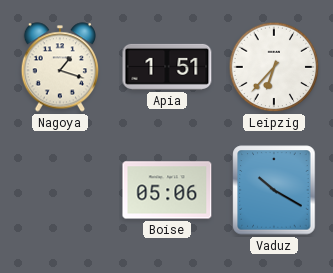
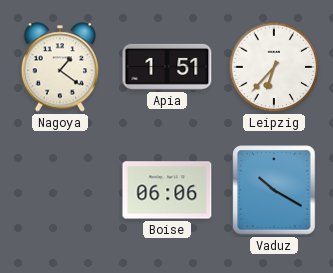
Nagoya: 1:18 -> 1:21 (59, 67)
Boise: 05:06 -> 06:06 (167, 190)
